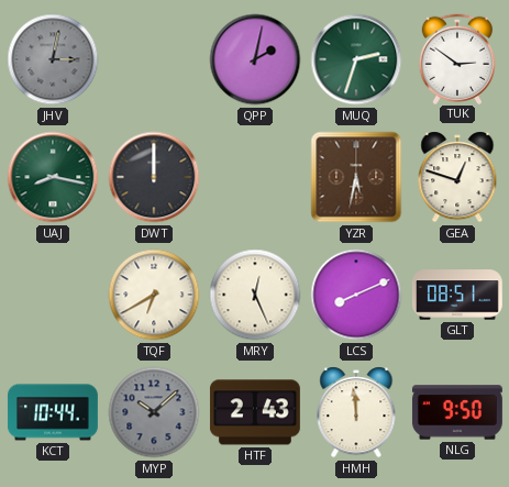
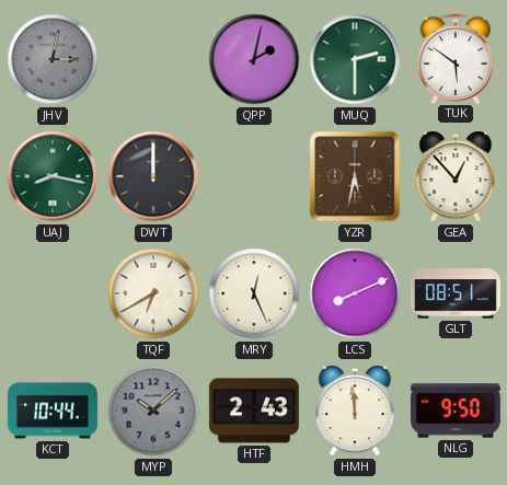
MUQ: 2:33 -> 2:30 (355, 59)
TUK: 2:51 -> 5:51 (454, 58)
GEA: 12:48 -> 12:53 (456, 176)
